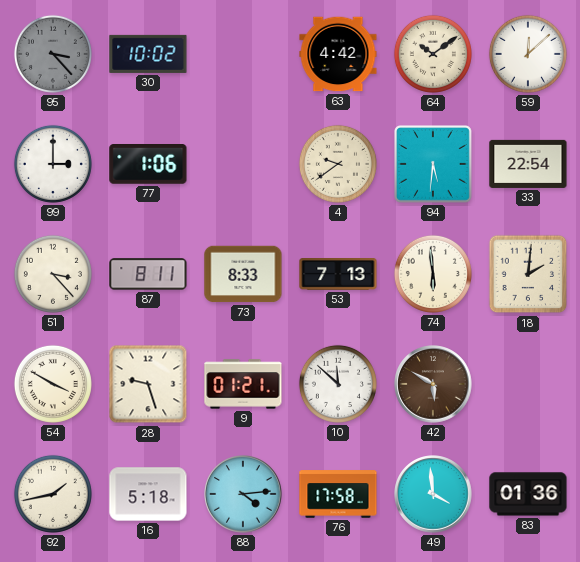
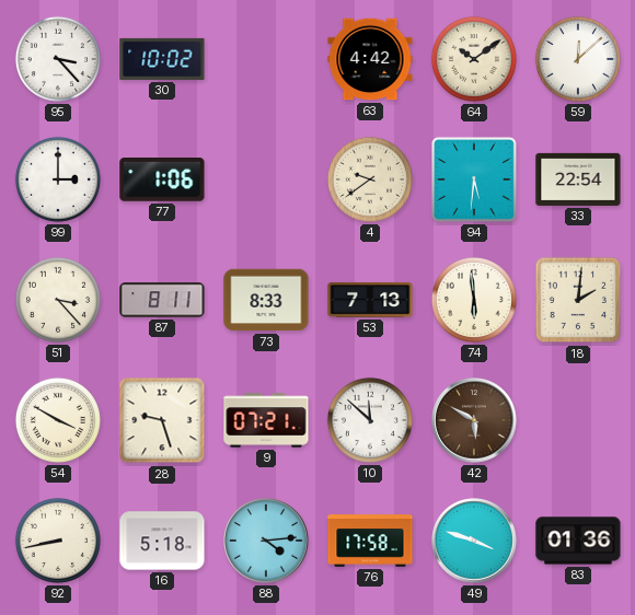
95 dial: grey -> white (58, 59)
9: 01:21 -> 07:21 (266, 420)
92: 1:43 -> 8:43 (58, 541)
49: 3:59 -> 3:48 (474, 541)
